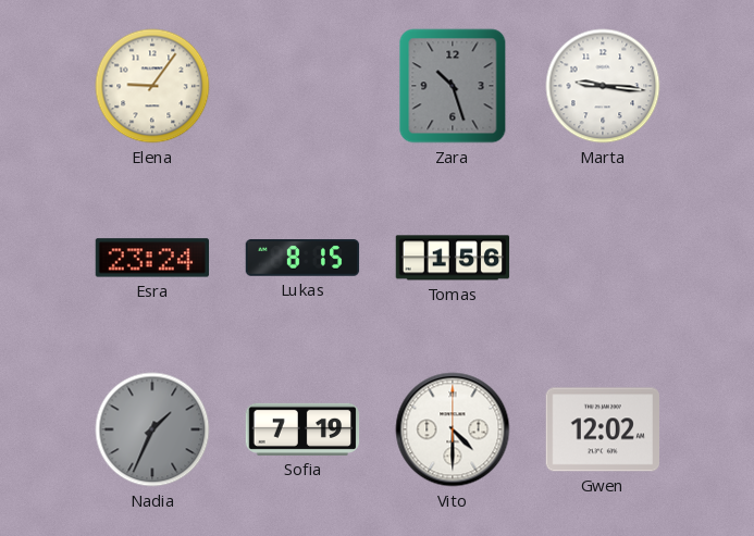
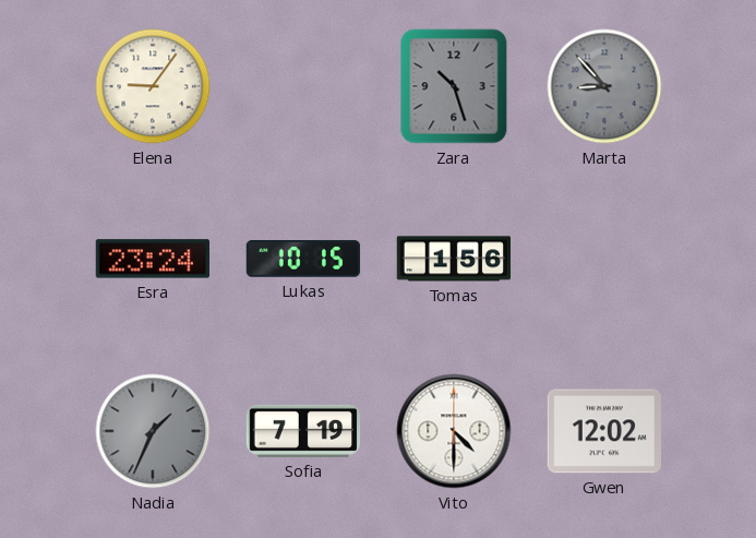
Marta: 9:16 -> 8:53 (604, 86)
Marta dial: white -> grey (604, 86)
Lukas: 8:15 -> 10:15 (303, 259)
